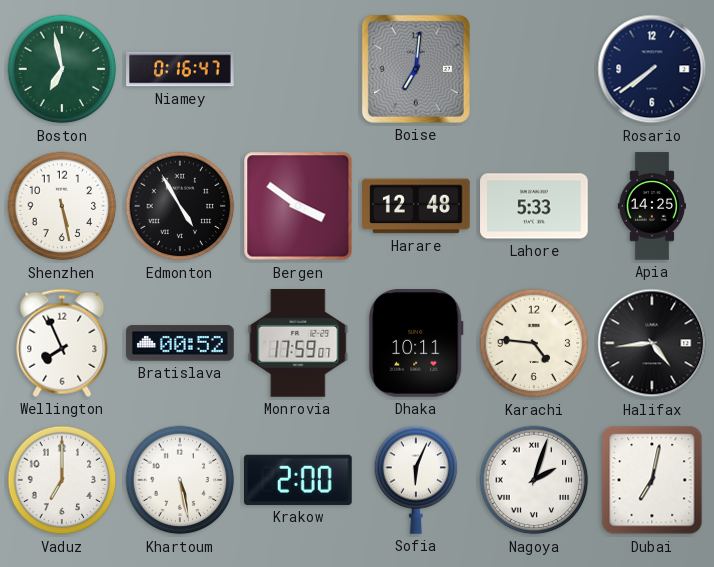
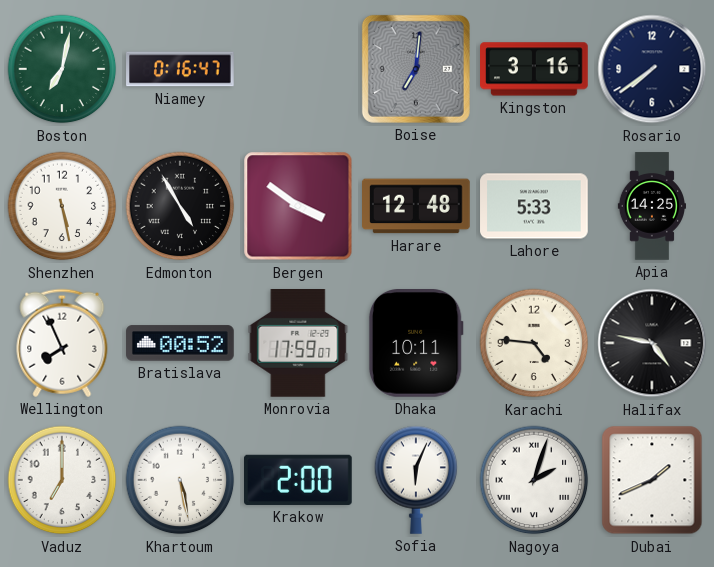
Boston: 6:58 -> 7:02 (62, 69)
Kingston: none -> 3:16 (534, 69)
Halifax: 4:44 -> 4:47 (652, 343)
Dubai: 7:02 -> 1:41 (652, 480)
